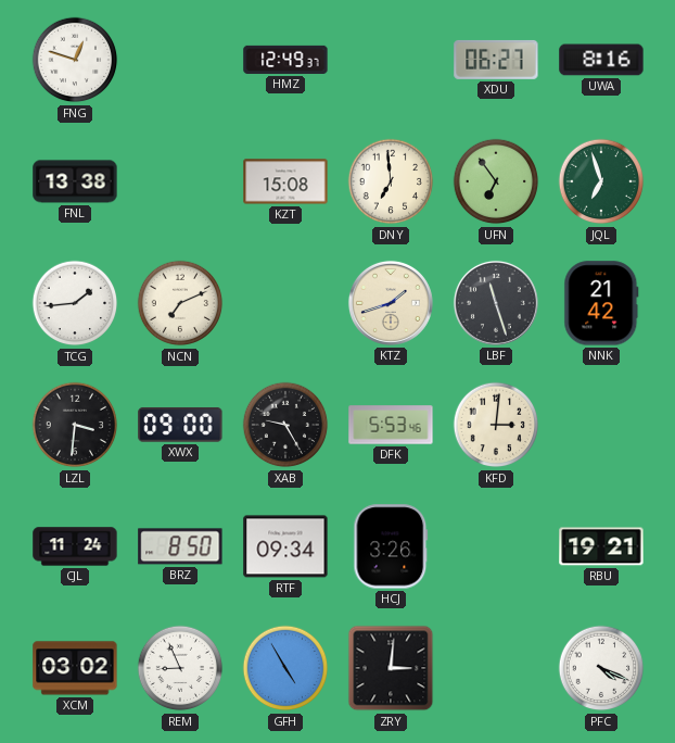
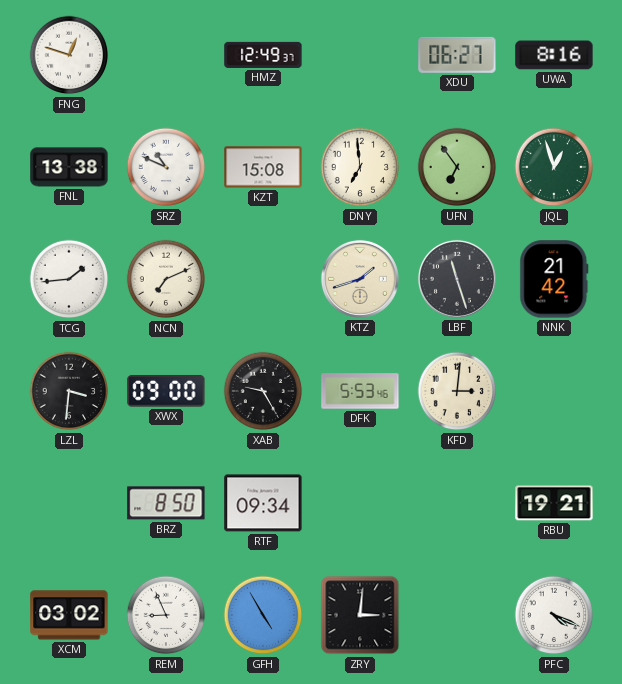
SRZ: none -> 10:49 (166, 167)
JQL: 6:57 -> 12:57 (554, 167)
CJL: 11:24 -> none (75, 546)
HCJ: 3:26 -> none (391, 546)
